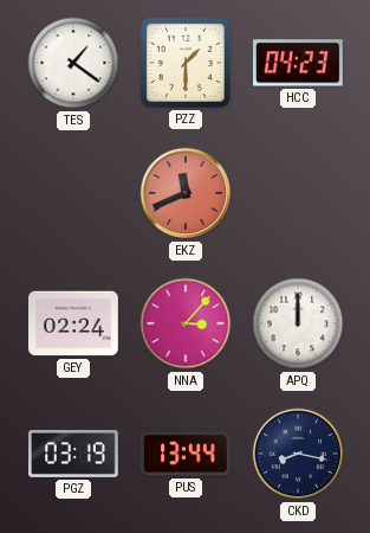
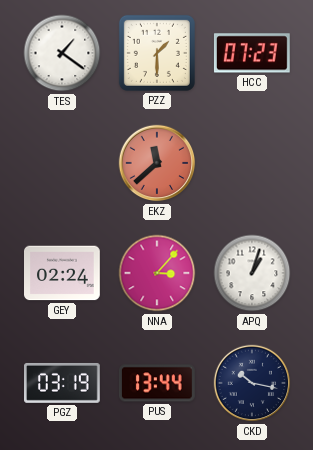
HCC: 04:23 -> 07:23 (252, 53)
EKZ: 11:41 -> 11:38 (157, 163)
APQ: 12:00 -> 1:03 (252, 273)
CKD: 8:17 -> 10:17 (252, 383)
